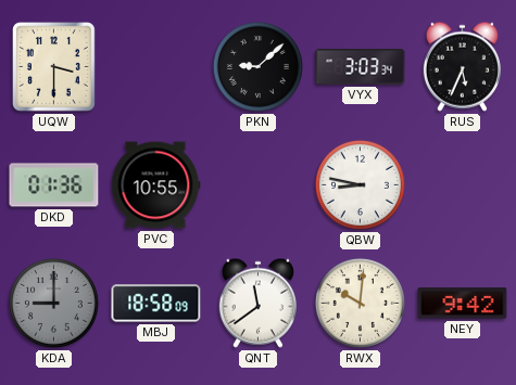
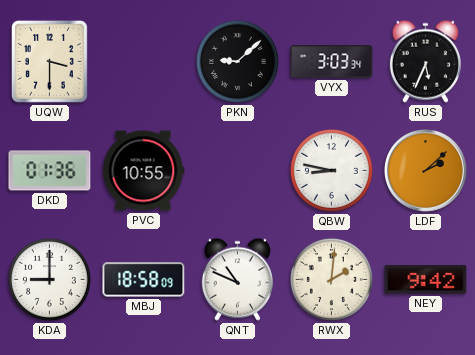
LDF: none -> 2:08 (426, 171)
KDA dial: grey -> white (49, 279)
QNT: 11:39 -> 10:49 (237, 279)
RWX: 10:01 -> 2:01 (331, 279)
